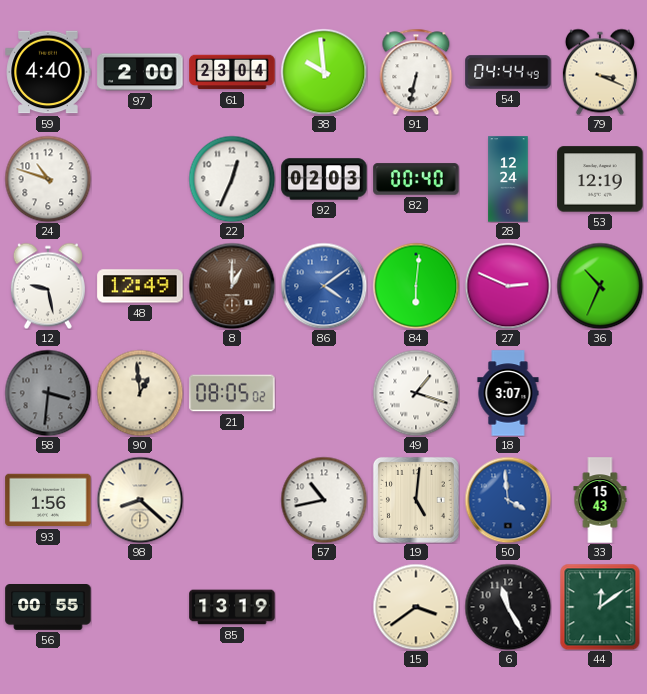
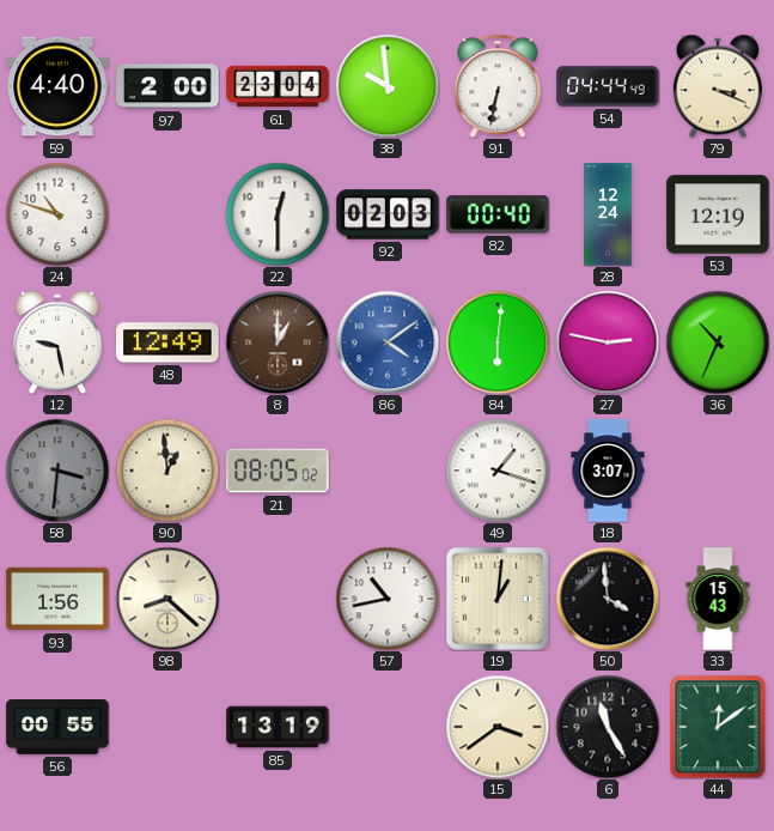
22: 12:34 -> 12:30 (278, 214)
27: 2:49 -> 2:47 (608, 342)
19: 5:01 -> 1:01 (498, 599)
50 dial: blue -> black (608, 599)
